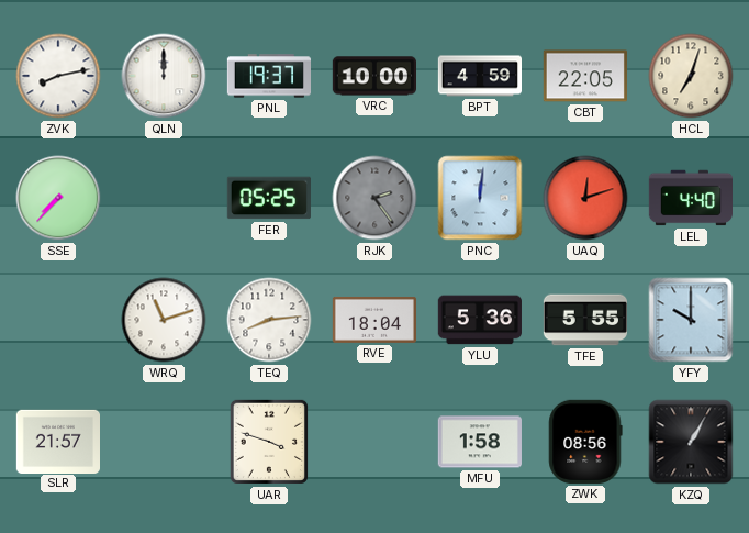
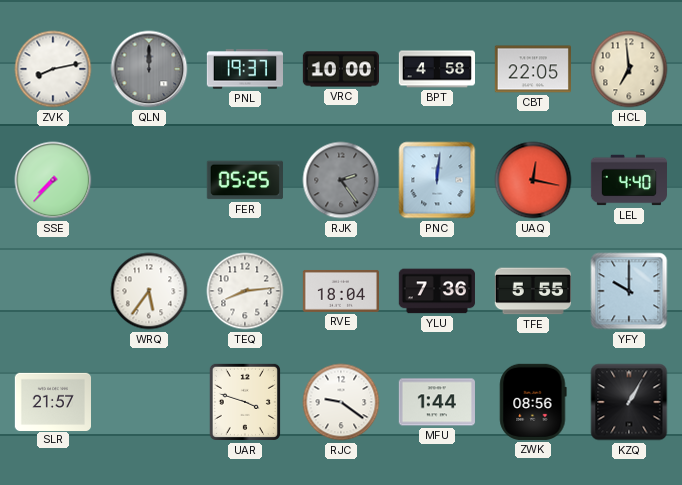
QLN dial: white -> grey (149, 69)
BPT: 4:59 -> 4:58 (436, 69)
HCL: 7:03 -> 6:59 (629, 69)
UAQ: 12:12 -> 12:17 (533, 180)
WRQ: 11:12 -> 5:36 (149, 291)
YLU: 5:36 -> 7:36 (437, 291)
RJC: none -> 9:21 (341, 402)
MFU: 1:58 -> 1:44 (437, 402)
